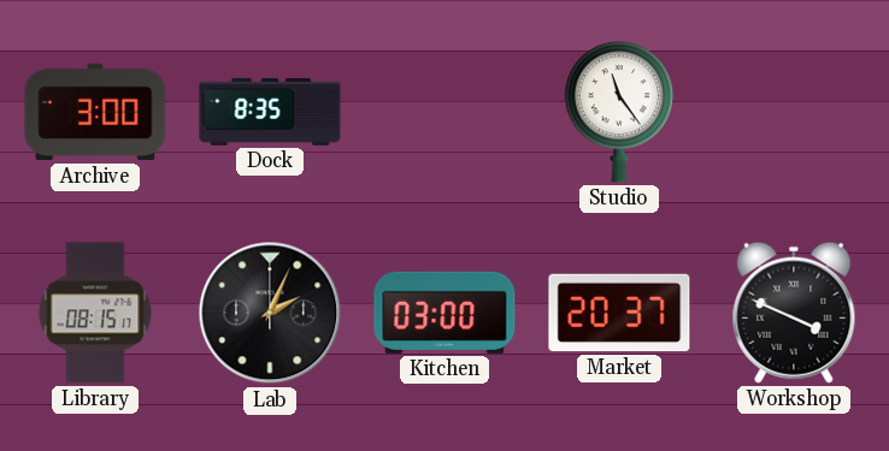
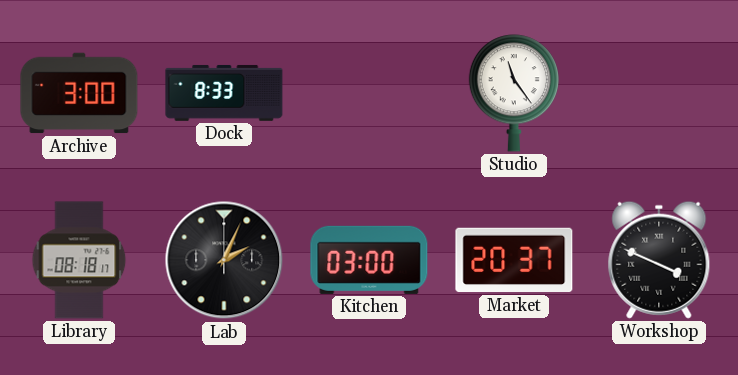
Dock: 8:35 -> 8:33 (224, 93)
Library: 08:15 -> 08:18 (79, 260)
